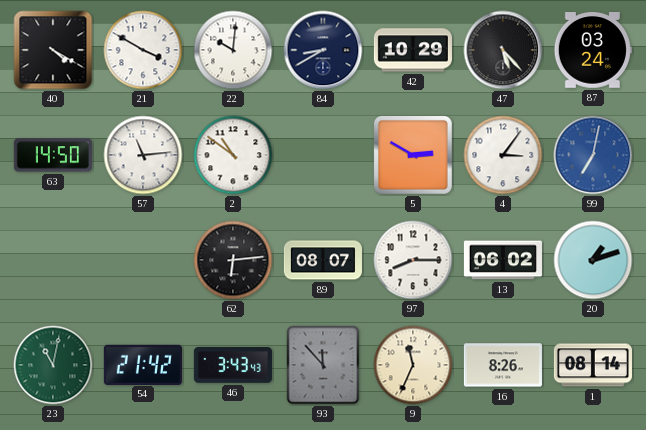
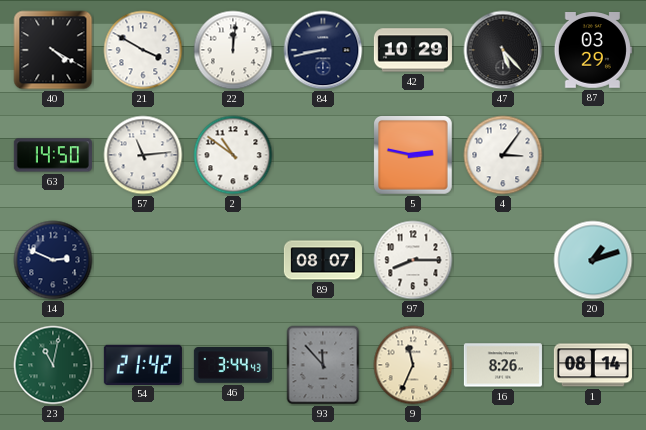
22: 10:01 -> 12:01 (233, 50)
84: 8:40 -> 8:43 (323, 50)
87: 03:24 -> 03:29 (593, 51)
5: 2:50 -> 2:47 (413, 155)
99: 7:02 -> none (593, 155)
14: none -> 2:49 (53, 260)
62: 6:14 -> none (233, 260)
13: 06:02 -> none (503, 260)
46: 3:43 -> 3:44 (233, 366)
